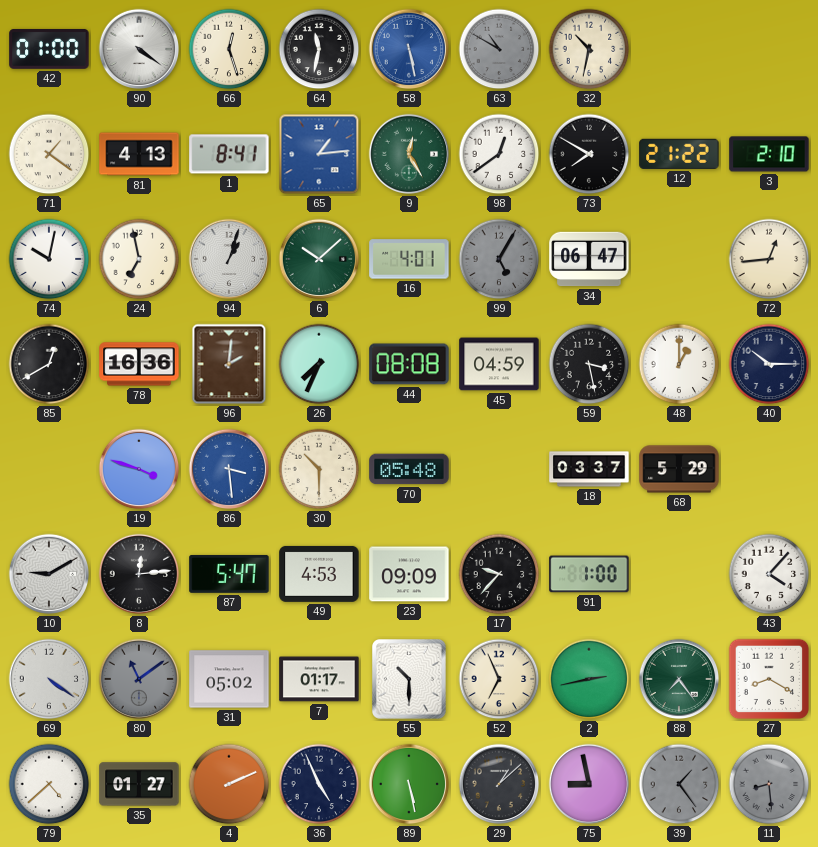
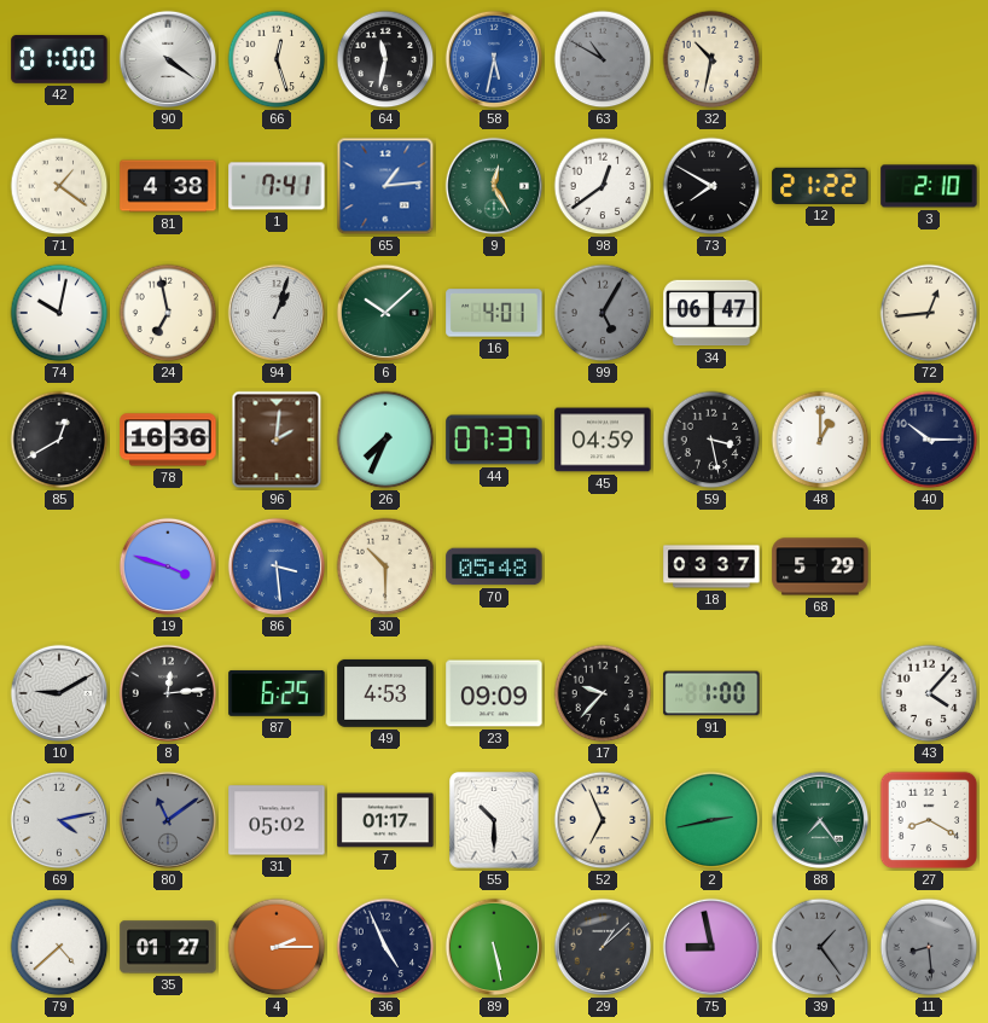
58: 5:28 -> 5:32 (494, 59)
81: 4:13 -> 4:38 (168, 186)
1: 8:41 -> 7:41 (277, 186)
44: 08:08 -> 07:37 (494, 440)
87: 5:47 -> 6:25 (277, 693)
69: 4:21 -> 4:13 (59, 820)
4: 2:11 -> 2:15 (277, 947)
